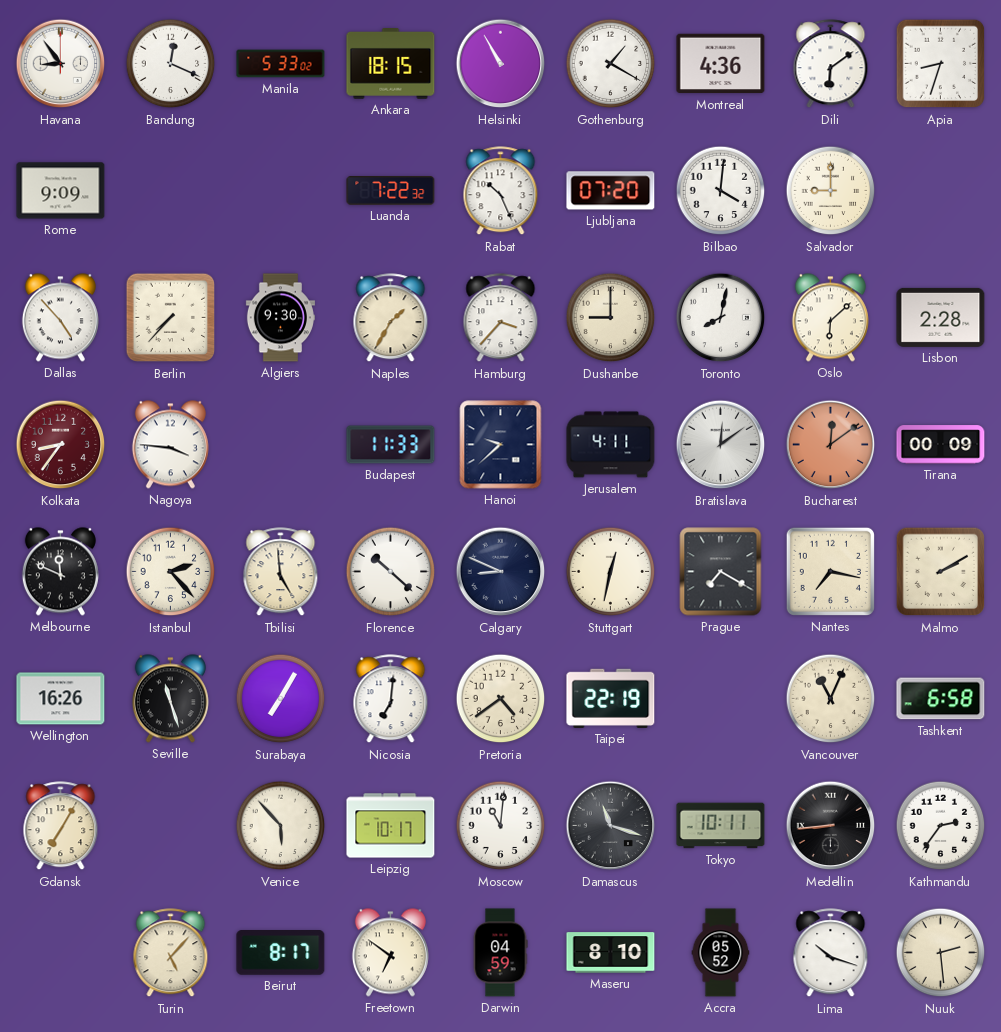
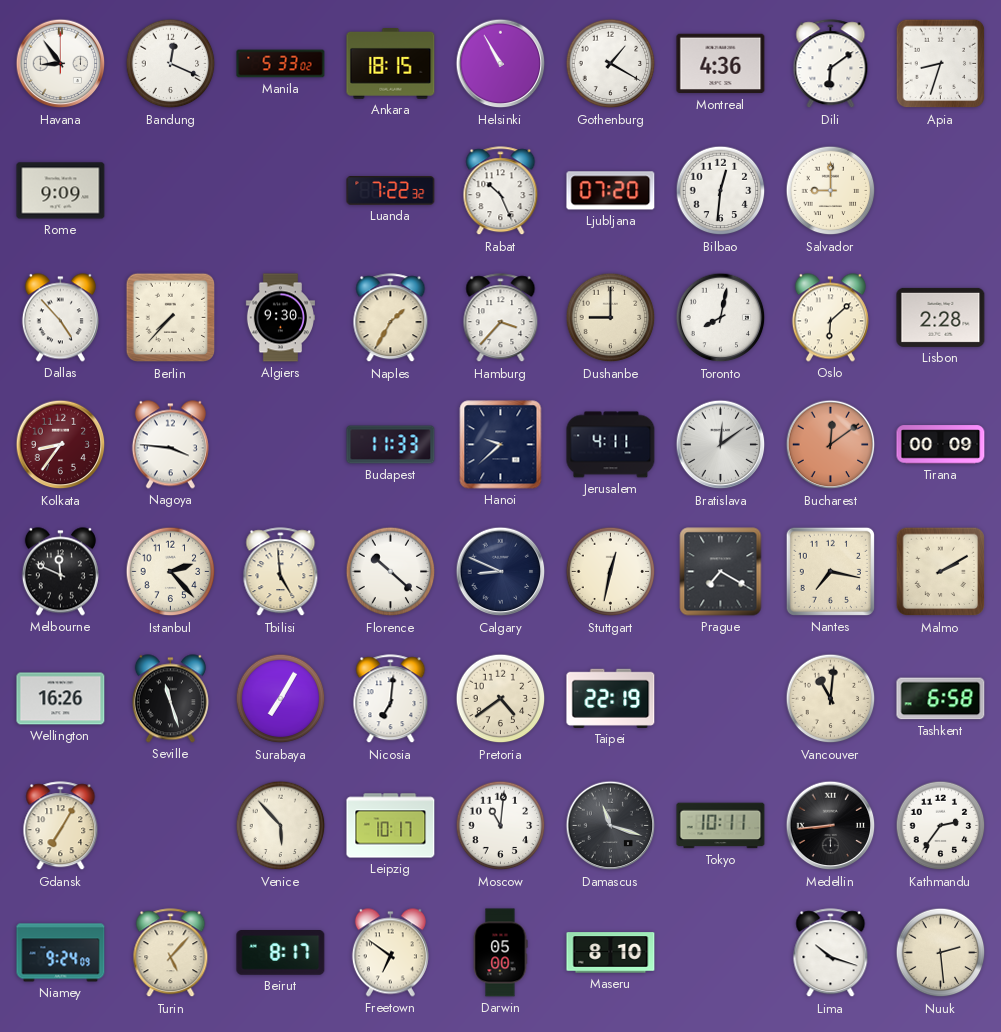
Bilbao: 4:01 -> 12:31 (721, 191)
Vancouver: 11:04 -> 11:01 (831, 699)
Niamey: none -> 9:24 (61, 953)
Darwin: 04:59 -> 05:00 (500, 953)
Accra: 05:52 -> none (721, 953)
